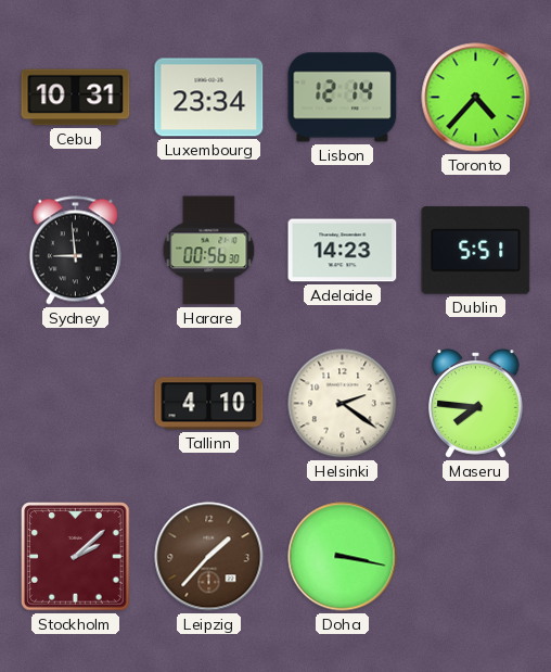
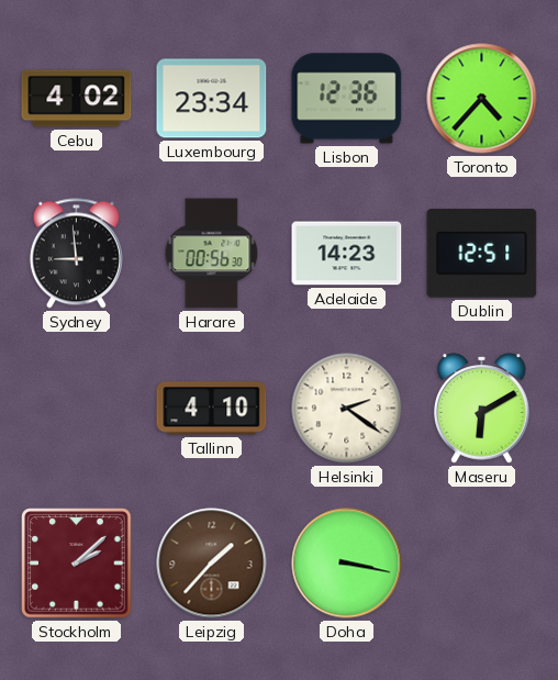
Cebu: 10:31 -> 4:02 (77, 99)
Lisbon: 12:14 -> 12:36 (347, 99)
Dublin: 5:51 -> 12:51 (482, 254)
Maseru: 7:46 -> 6:10 (482, 409)
